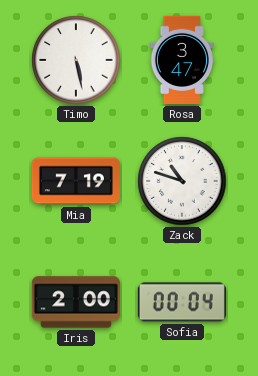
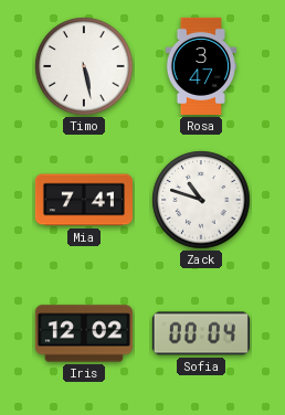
Mia: 7:19 -> 7:41 (84, 200)
Iris: 2:00 -> 12:02 (84, 333)
